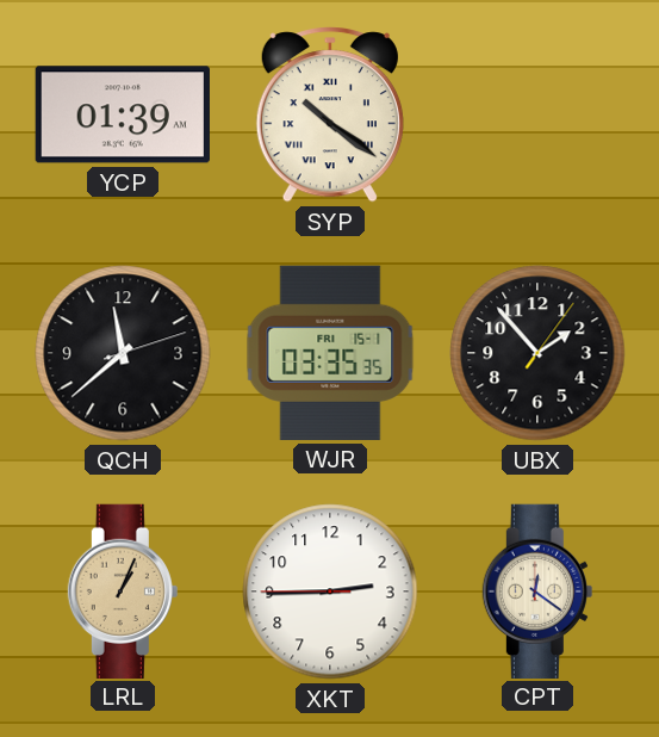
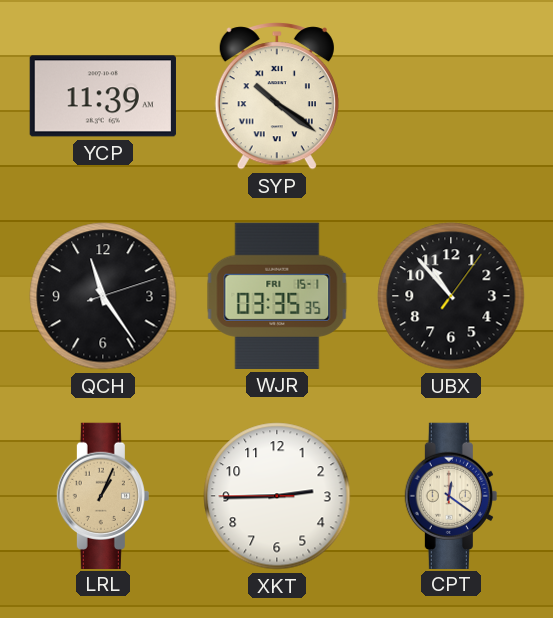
YCP: 01:39 -> 11:39 (103, 96)
QCH: 11:38 -> 11:24 (103, 296)
UBX: 1:53 -> 10:53 (451, 296)
